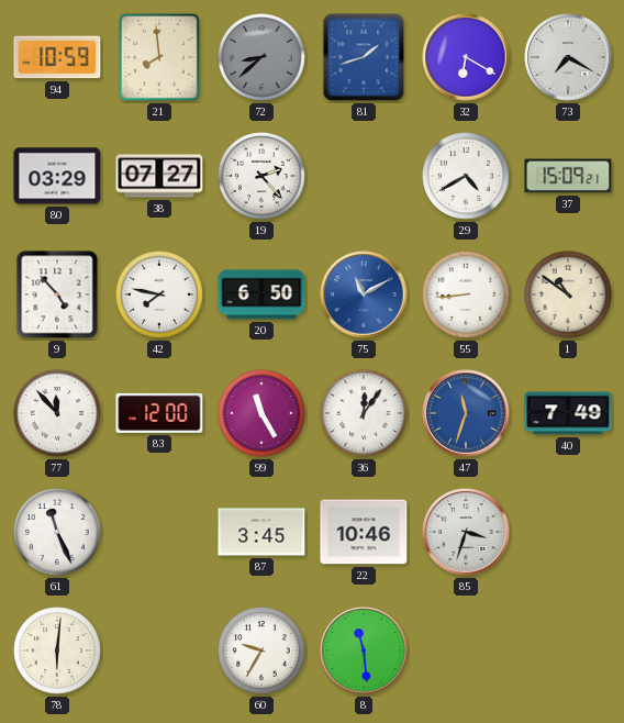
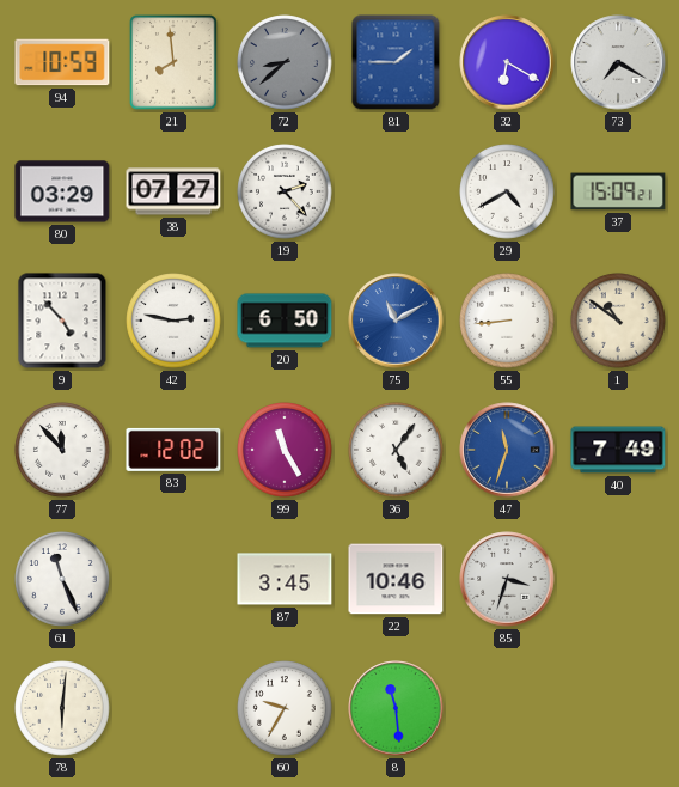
81: 1:42 -> 1:45 (396, 62)
42: 7:47 -> 2:47 (173, 321)
83: 12:00 -> 12:02 (173, 450)
36: 12:06 -> 5:06 (396, 450)
